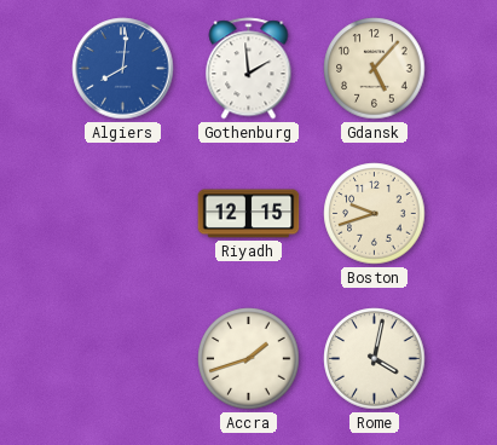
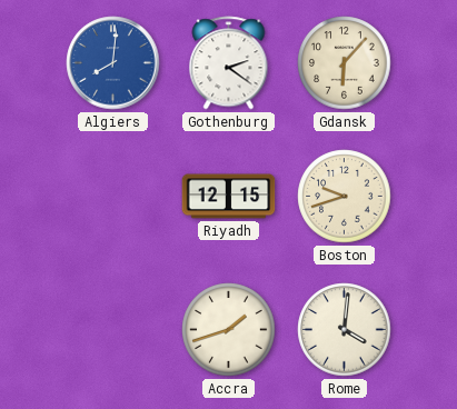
Gothenburg: 1:59 -> 2:21 (229, 63)
Gdansk: 5:07 -> 6:07 (345, 63)
Rome: 4:02 -> 4:01 (345, 330)
